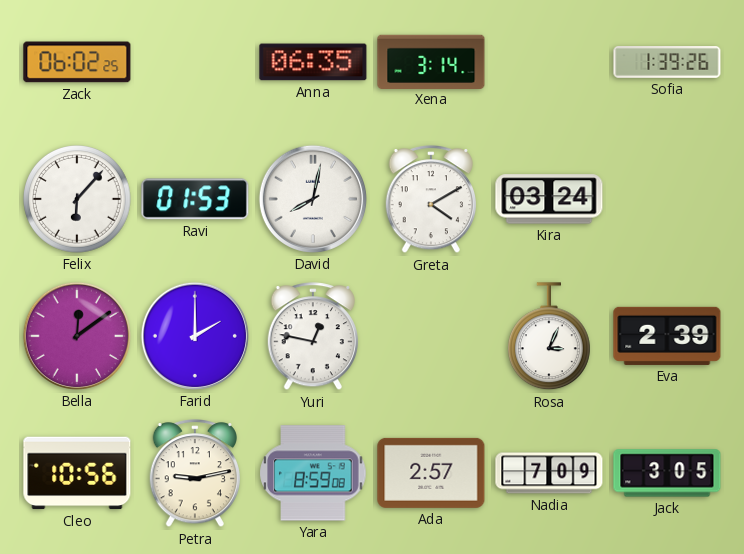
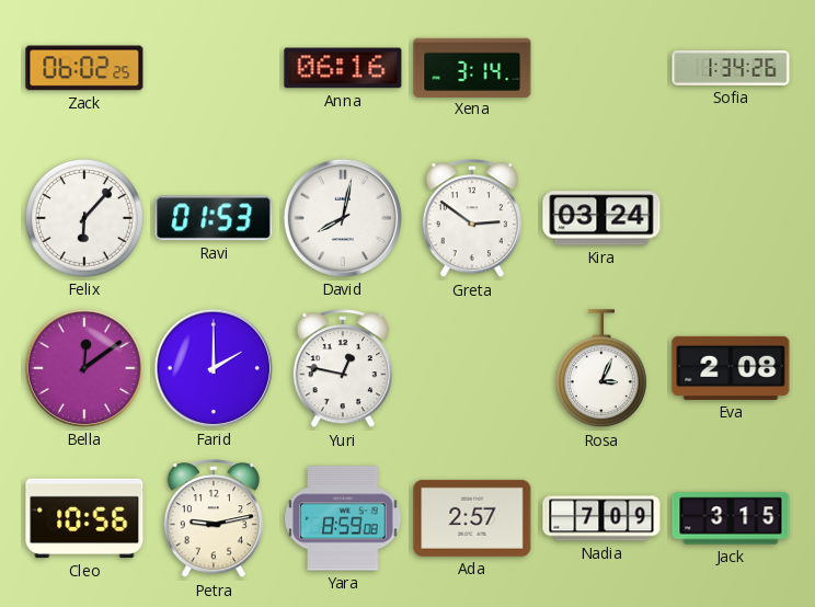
Anna: 06:35 -> 06:16 (343, 68)
Sofia: 1:39 -> 1:34 (731, 69)
Greta: 4:10 -> 2:51 (471, 219)
Eva: 2:39 -> 2:08 (731, 368)
Jack: 3:05 -> 3:15 (731, 518)
